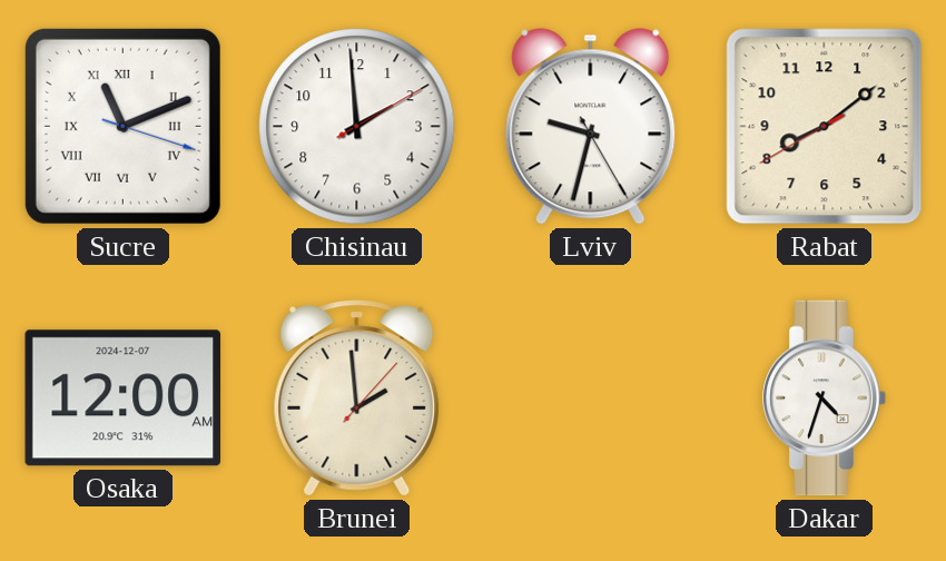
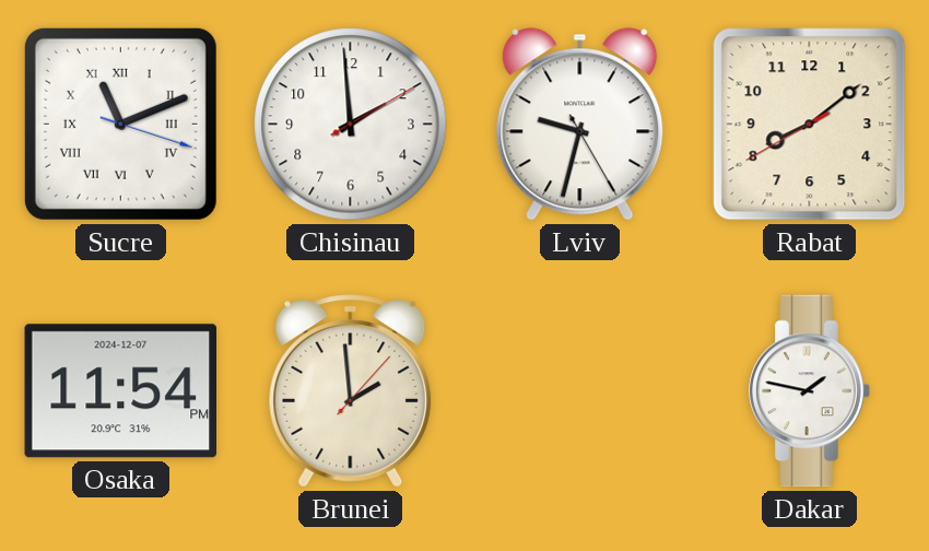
Osaka: 12:00 -> 11:54 (121, 391)
Dakar: 4:33 -> 1:47 (810, 391)
